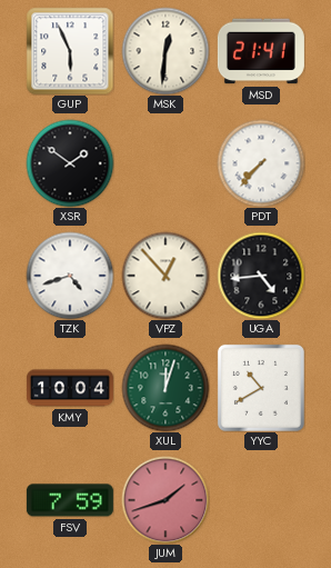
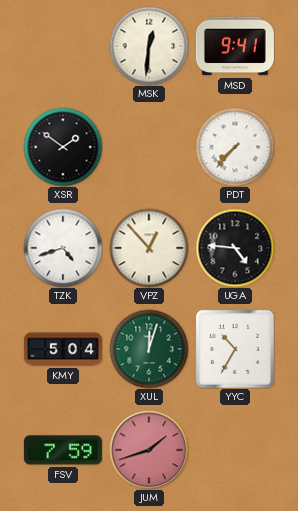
GUP: 5:56 -> none (70, 51)
MSD: 21:41 -> 9:41 (235, 46)
UGA: 4:44 -> 4:46 (235, 248)
KMY: 10:04 -> 5:04 (63, 349)
YYC: 10:40 -> 10:35 (235, 349)
